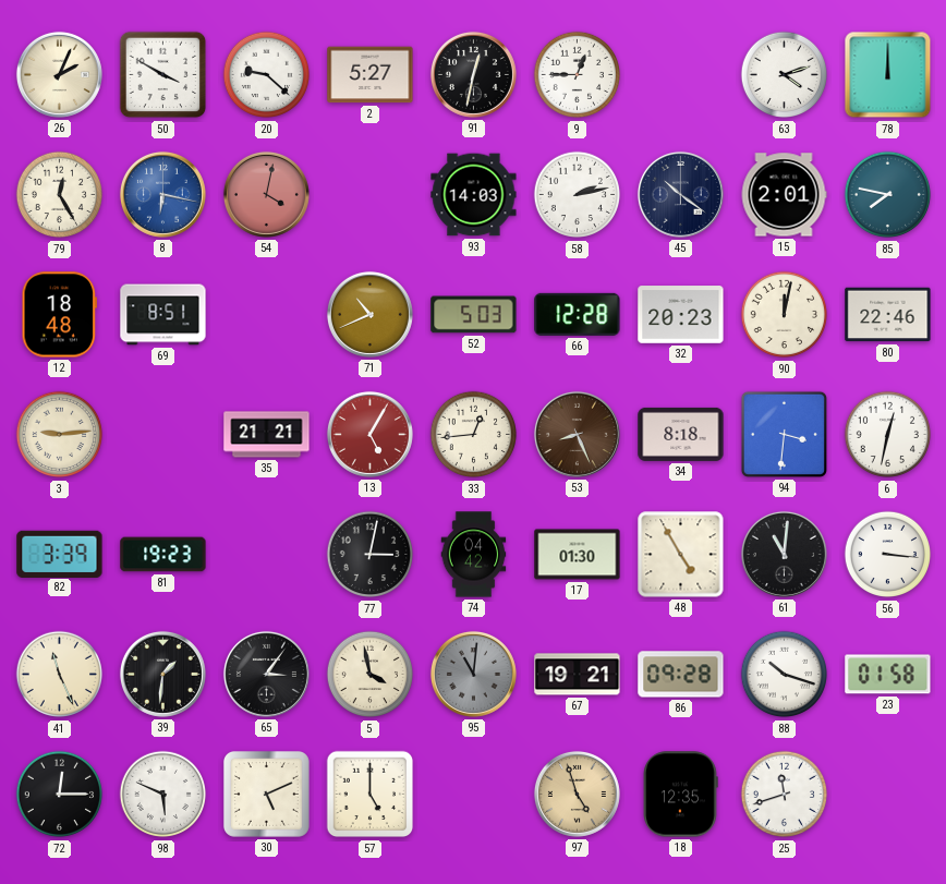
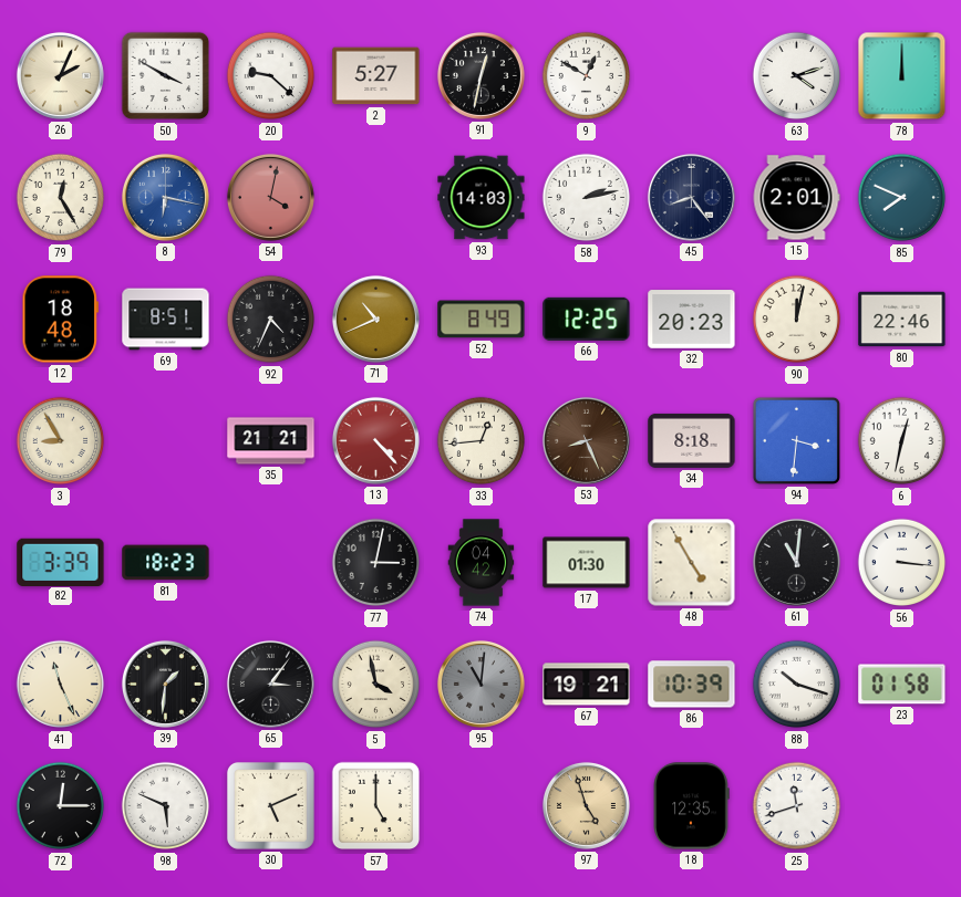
9: 12:45 -> 12:50 (587, 76)
45: 10:21 -> 8:24 (691, 197)
85: 7:47 -> 7:49 (902, 198)
92: none -> 4:34 (271, 320)
52: 5:03 -> 8:49 (482, 320)
66: 12:28 -> 12:25 (587, 319)
3: 9:14 -> 8:55 (61, 441)
13: 5:05 -> 4:23 (375, 440)
81: 19:23 -> 18:23 (166, 563)
86: 09:28 -> 10:39 (692, 685)
